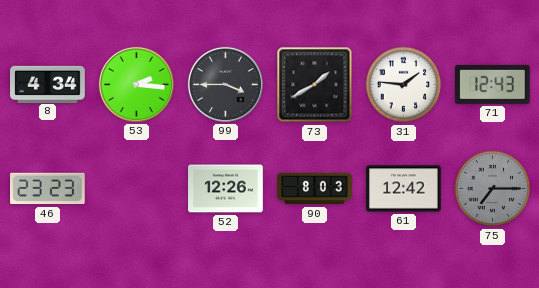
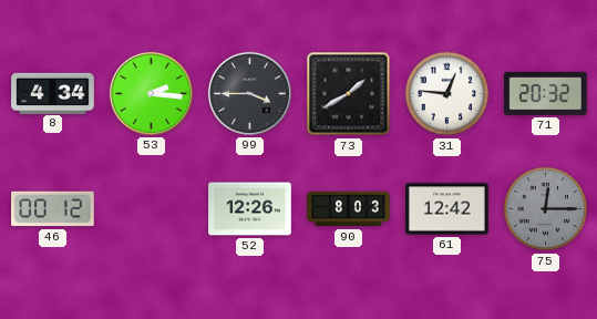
31: 1:46 -> 12:46 (447, 94)
71: 12:43 -> 20:32 (546, 93)
46: 23:23 -> 00:12 (53, 209)
75: 7:15 -> 12:15 (546, 209)
